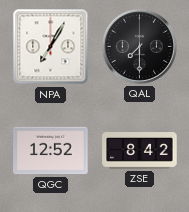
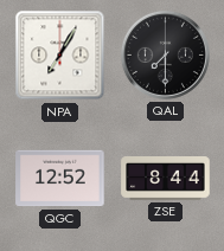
ZSE: 8:42 -> 8:44 (166, 179)
